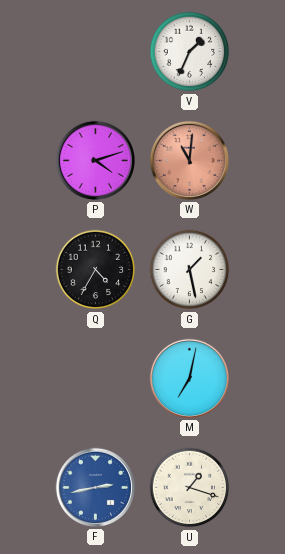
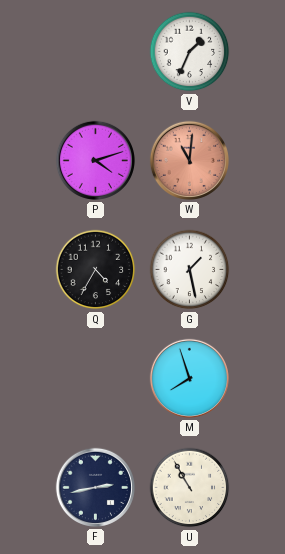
M: 7:02 -> 7:57 (189, 378)
F dial: blue -> navy (95, 487)
U: 1:18 -> 10:55 (190, 488)
